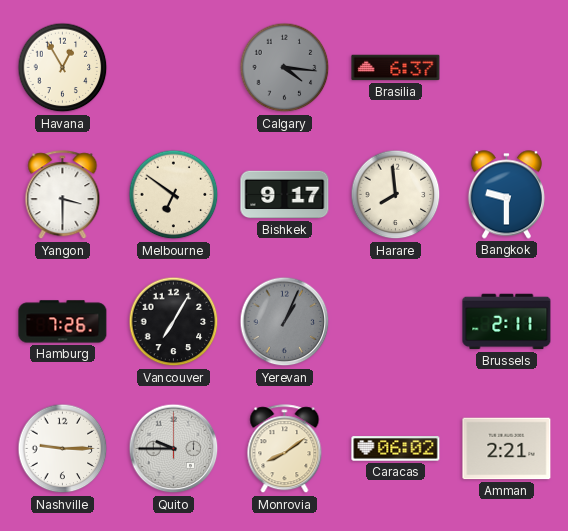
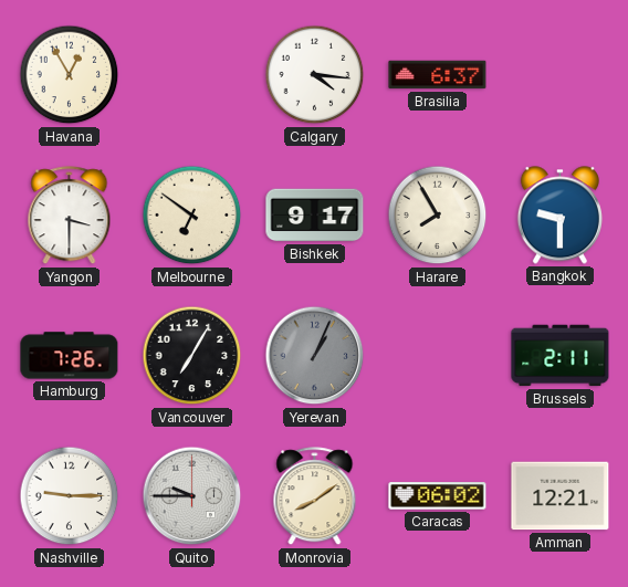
Calgary dial: grey -> white (315, 75)
Harare: 7:59 -> 7:55 (438, 216)
Amman: 2:21 -> 12:21 (561, 496)
